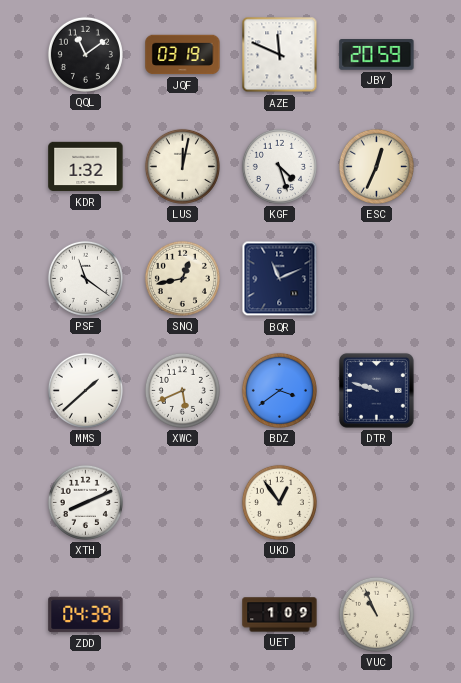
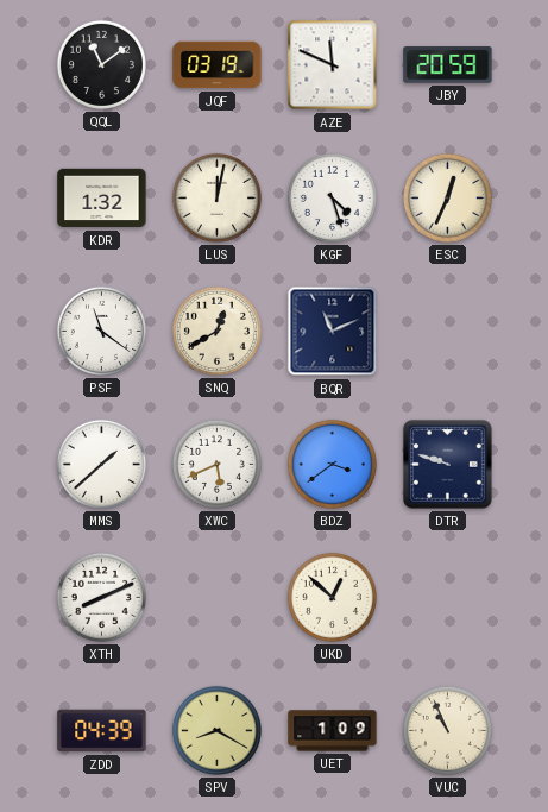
SNQ: 12:43 -> 12:40 (216, 331)
UKD: 12:54 -> 12:52 (332, 597)
SPV: none -> 8:20 (216, 730)
